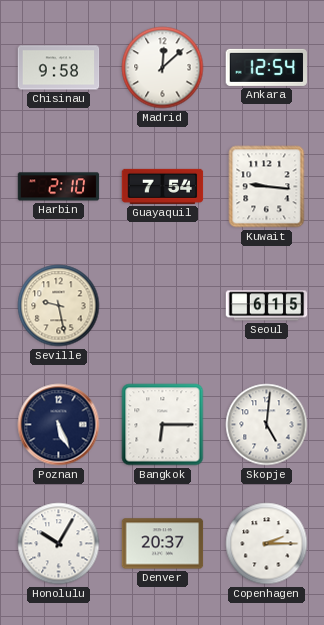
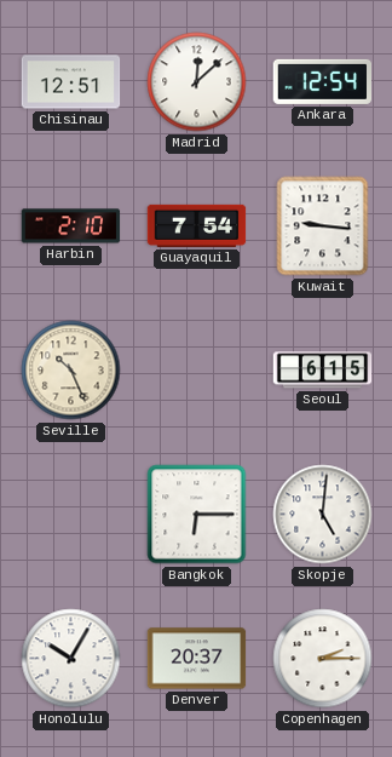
Chisinau: 9:58 -> 12:51 (71, 82)
Seville: 9:28 -> 10:26 (71, 371)
Poznan: 5:26 -> none (59, 425)
